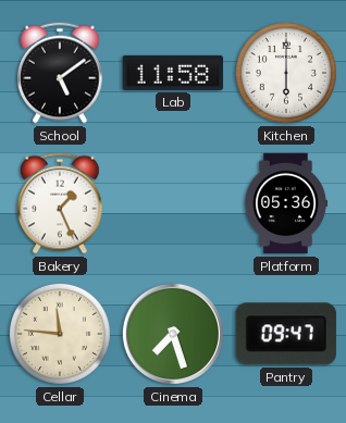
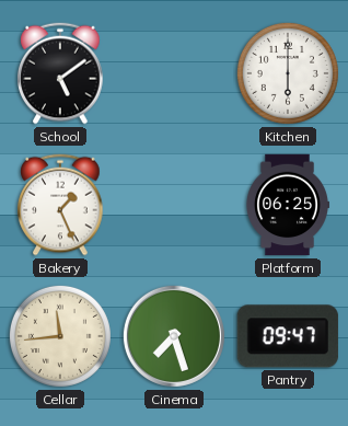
Lab: 11:58 -> none (172, 73)
Platform: 05:36 -> 06:25 (288, 205)
Cellar: 11:46 -> 11:44 (60, 336)
